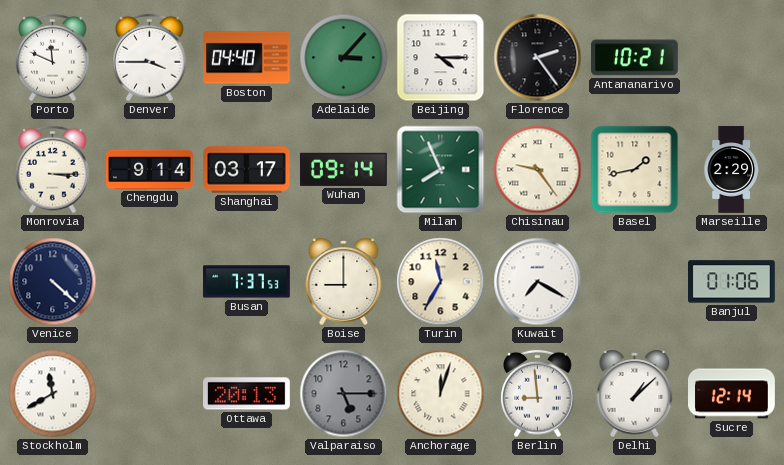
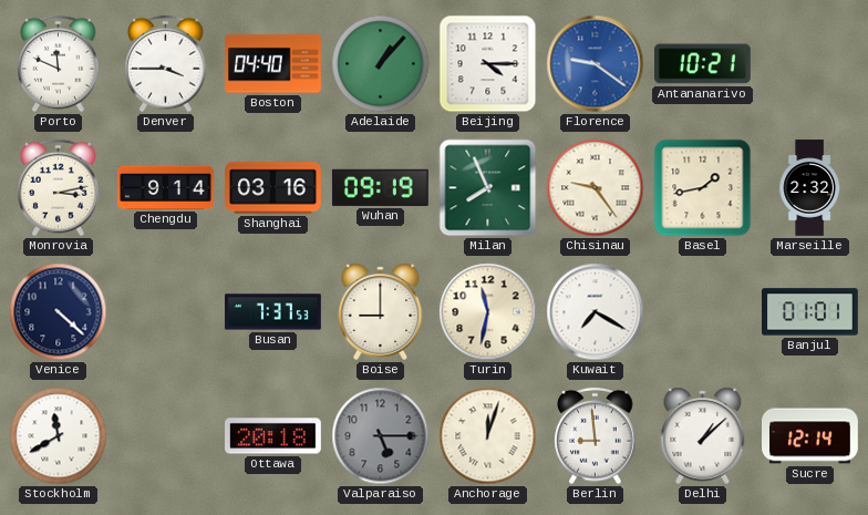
Adelaide: 3:07 -> 1:07 (381, 64)
Florence: 2:24 -> 9:21 (596, 64)
Florence dial: black -> blue (596, 64)
Monrovia: 3:15 -> 3:13 (59, 188)
Shanghai: 03:17 -> 03:16 (273, 188)
Wuhan: 09:14 -> 09:19 (380, 187)
Marseille: 2:29 -> 2:32 (809, 188)
Turin: 11:35 -> 11:32 (488, 312)
Banjul: 01:06 -> 01:01 (810, 312)
Ottawa: 20:13 -> 20:18 (273, 436)
